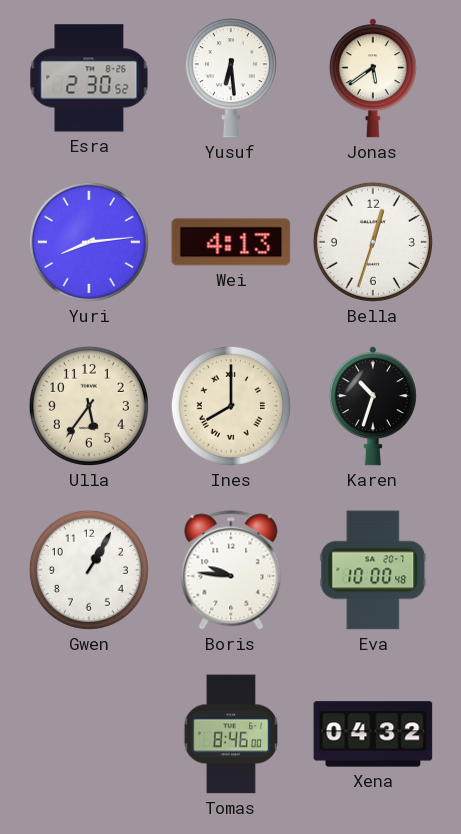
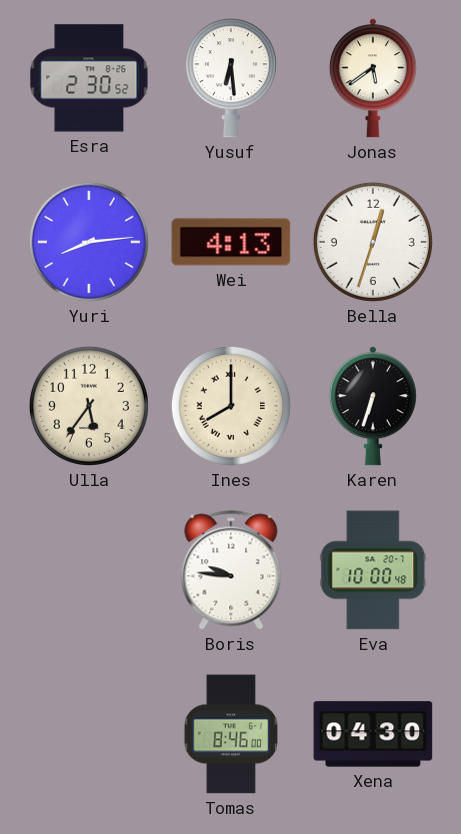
Karen: 10:33 -> 6:33 (373, 406)
Gwen: 1:05 -> none (89, 570)
Xena: 04:32 -> 04:30 (373, 734)
